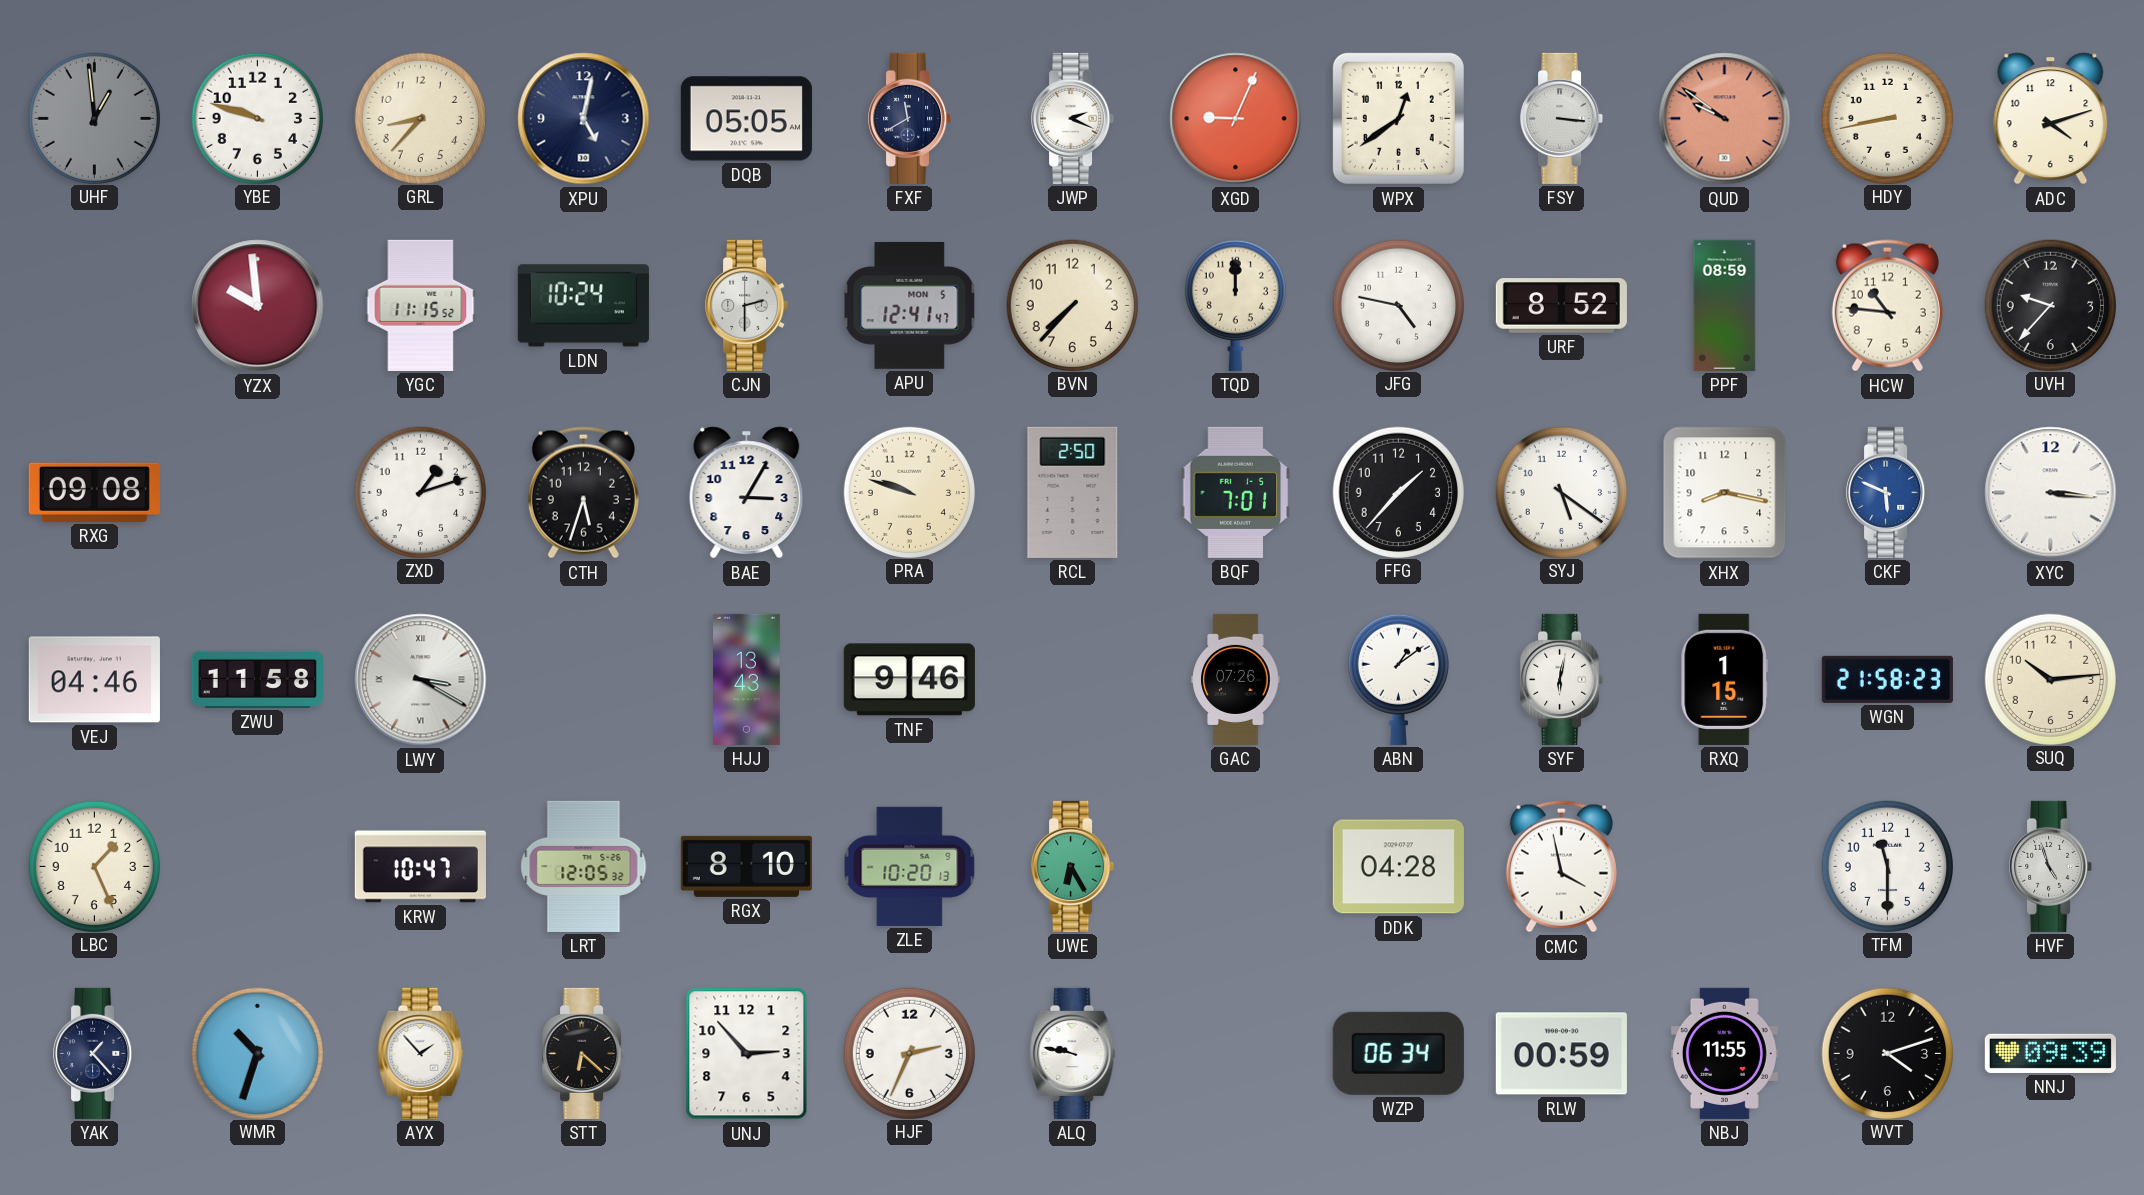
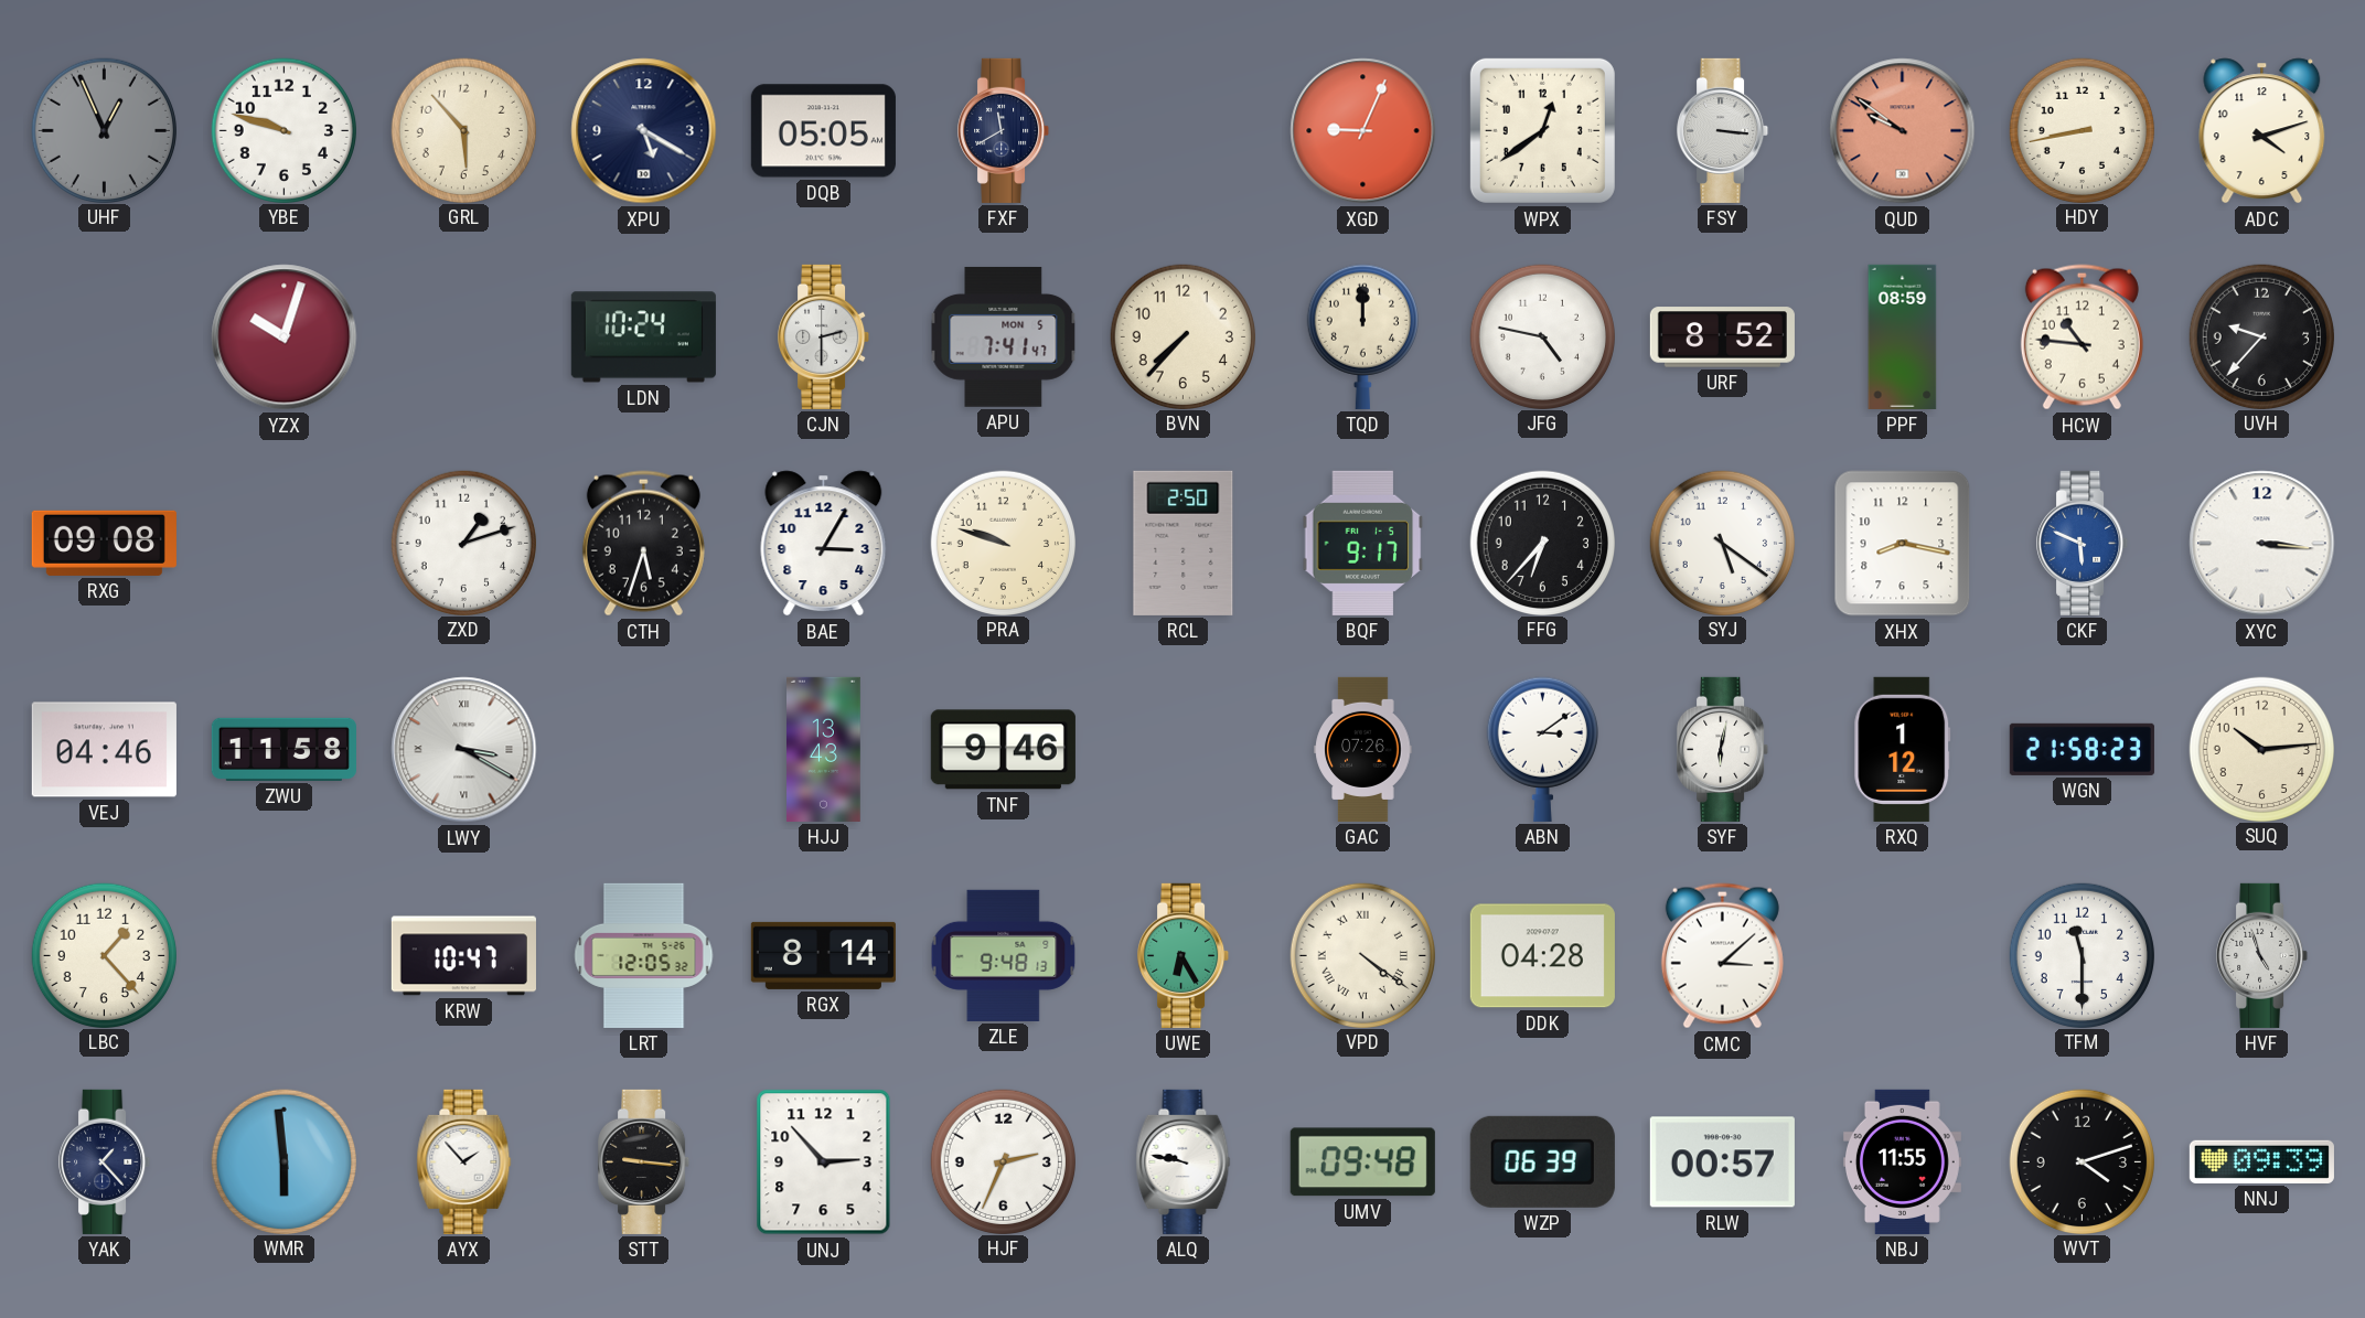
UHF: 12:59 -> 12:56 (104, 130)
GRL: 8:37 -> 5:53 (463, 130)
XPU: 5:02 -> 5:20 (644, 131)
JWP: 2:19 -> none (1073, 118)
YZX: 9:59 -> 10:03 (285, 337)
YGC: 11:15 -> none (421, 305)
APU: 12:41 -> 7:41 (1004, 336)
BQF: 7:01 -> 9:17 (1363, 543)
FFG: 1:37 -> 6:37 (1542, 543)
ABN: 1:09 -> 3:09 (1542, 749)
RXQ: 1:15 -> 1:12 (1903, 749)
LBC: 1:26 -> 1:23 (104, 955)
RGX: 8:10 -> 8:14 (823, 955)
ZLE: 10:20 -> 9:48 (1004, 955)
VPD: none -> 4:21 (1362, 955)
CMC: 3:58 -> 3:08 (1722, 956)
WMR: 10:33 -> 5:59 (283, 1161)
STT: 6:22 -> 9:16 (644, 1161)
UMV: none -> 09:48 (1362, 1162)
WZP: 06:34 -> 06:39 (1542, 1161)
RLW: 00:59 -> 00:57 (1722, 1162)
